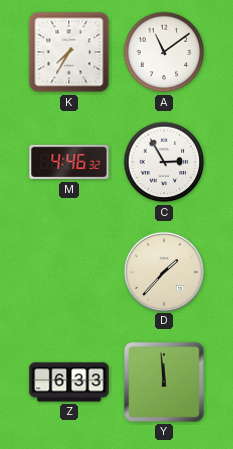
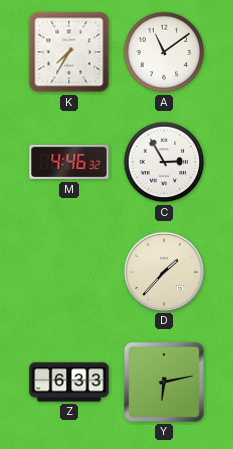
Y: 11:59 -> 6:13 (164, 382)
